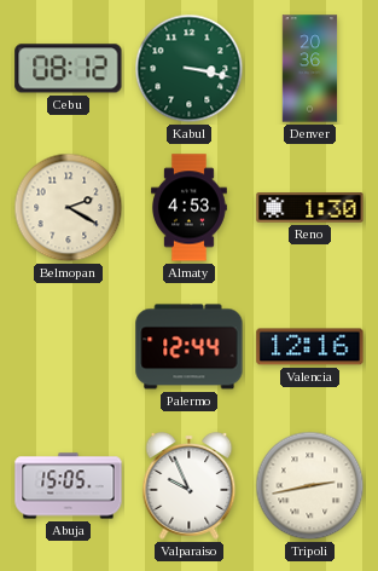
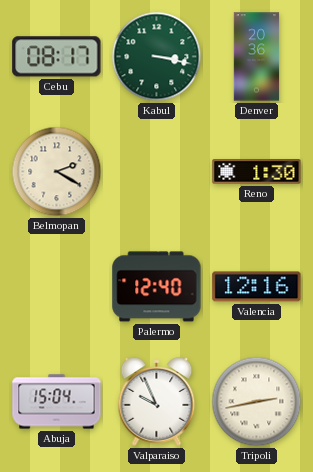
Cebu: 08:12 -> 08:17 (57, 57)
Almaty: 4:53 -> none (188, 208)
Palermo: 12:44 -> 12:40 (157, 287)
Abuja: 15:05 -> 15:04 (57, 402)
